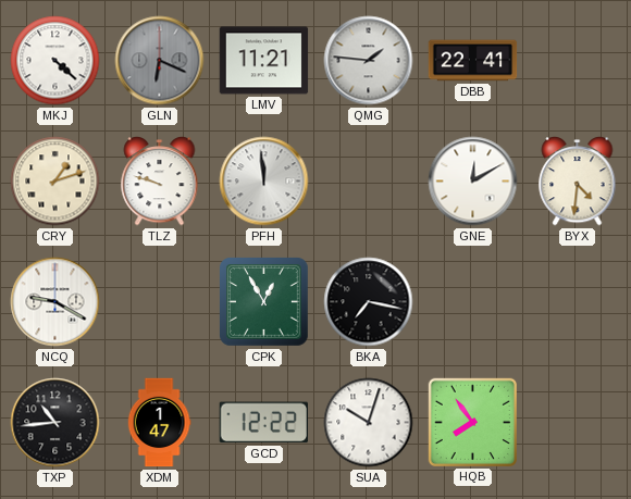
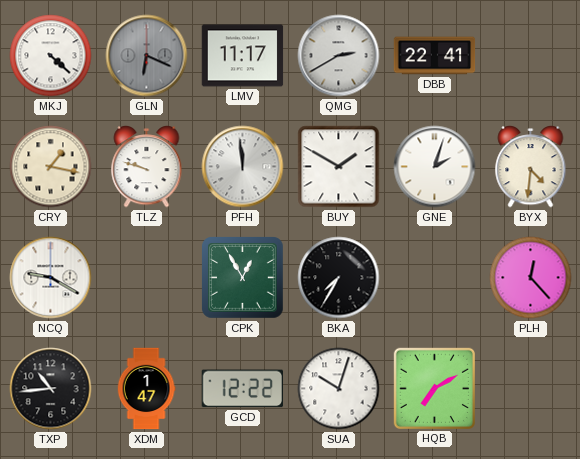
LMV: 11:21 -> 11:17 (243, 56)
QMG: 1:46 -> 2:40 (339, 56)
CRY: 1:12 -> 1:17 (51, 167)
BUY: none -> 1:50 (339, 167)
GNE: 12:10 -> 2:03 (435, 167)
BKA: 7:17 -> 7:35 (339, 278)
PLH: none -> 12:23 (531, 278)
HQB: 7:54 -> 7:10 (434, 388)
